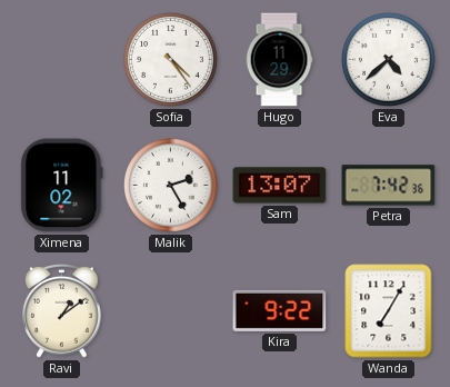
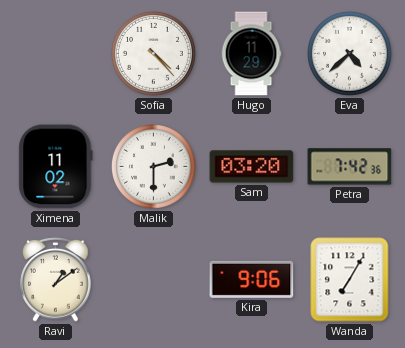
Sofia: 4:24 -> 4:23 (154, 54)
Malik: 2:25 -> 2:30 (154, 167)
Sam: 13:07 -> 03:20 (252, 167)
Kira: 9:22 -> 9:06 (252, 279)
